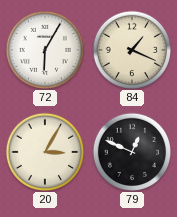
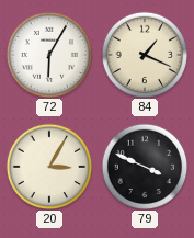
79: 12:49 -> 3:49 (144, 166)
